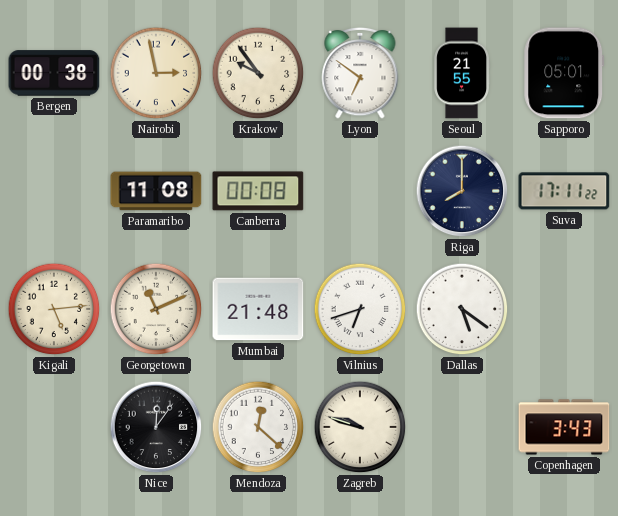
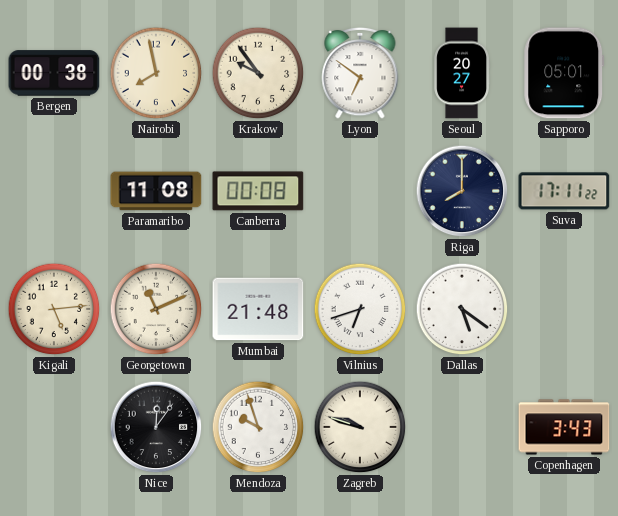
Nairobi: 2:58 -> 7:58 (156, 73)
Seoul: 21:55 -> 20:27 (461, 73)
Mendoza: 12:22 -> 9:57 (258, 427)
